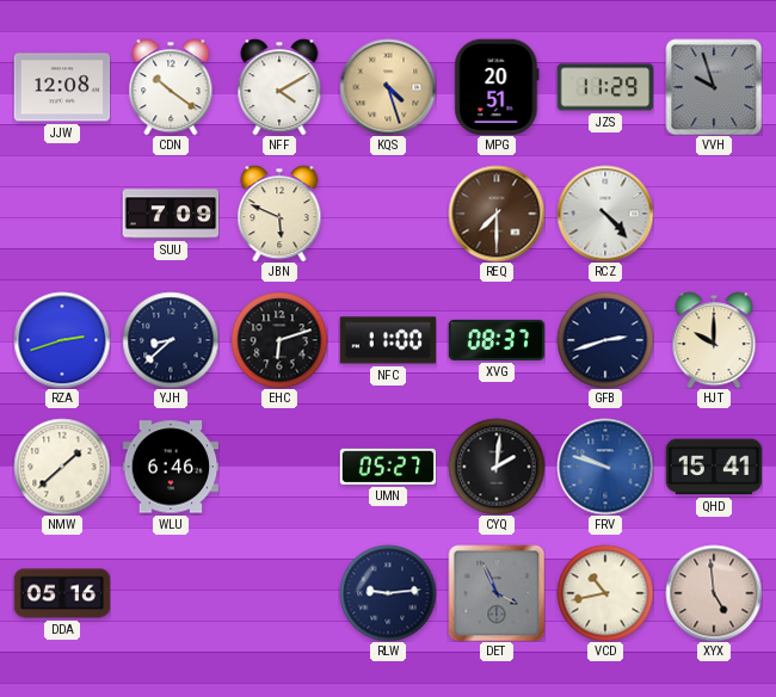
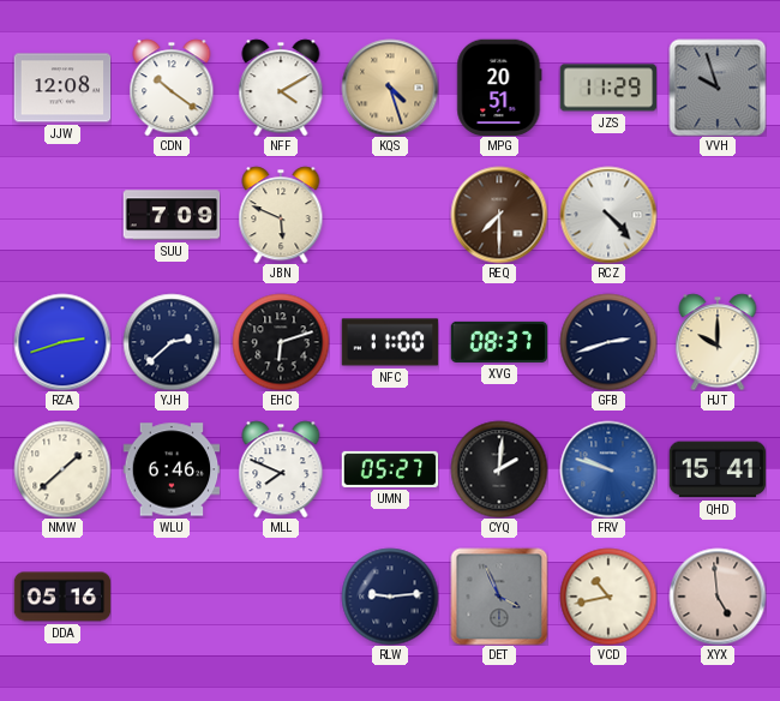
YJH: 8:38 -> 2:38 (172, 342)
MLL: none -> 7:49 (281, 469)
